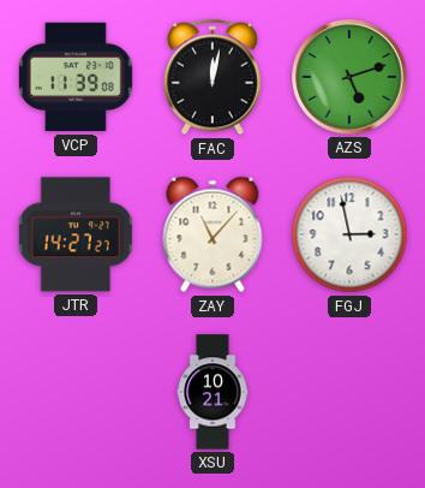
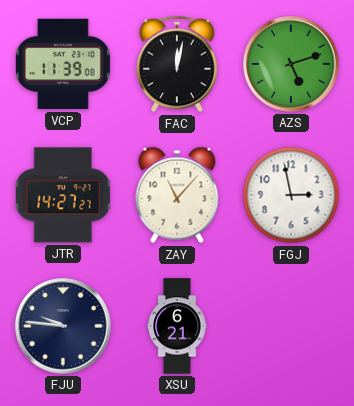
FJU: none -> 9:46 (63, 326)
XSU: 10:21 -> 6:21 (177, 326)
